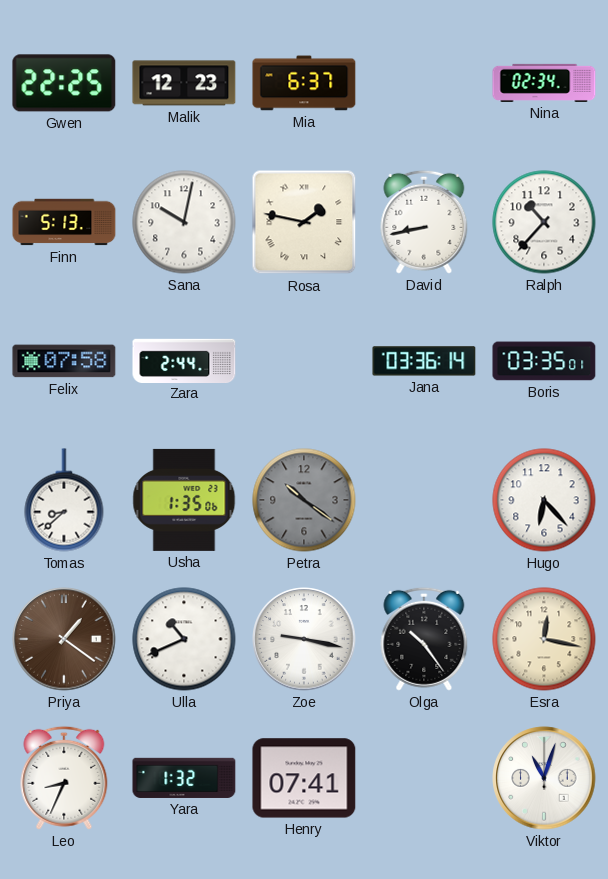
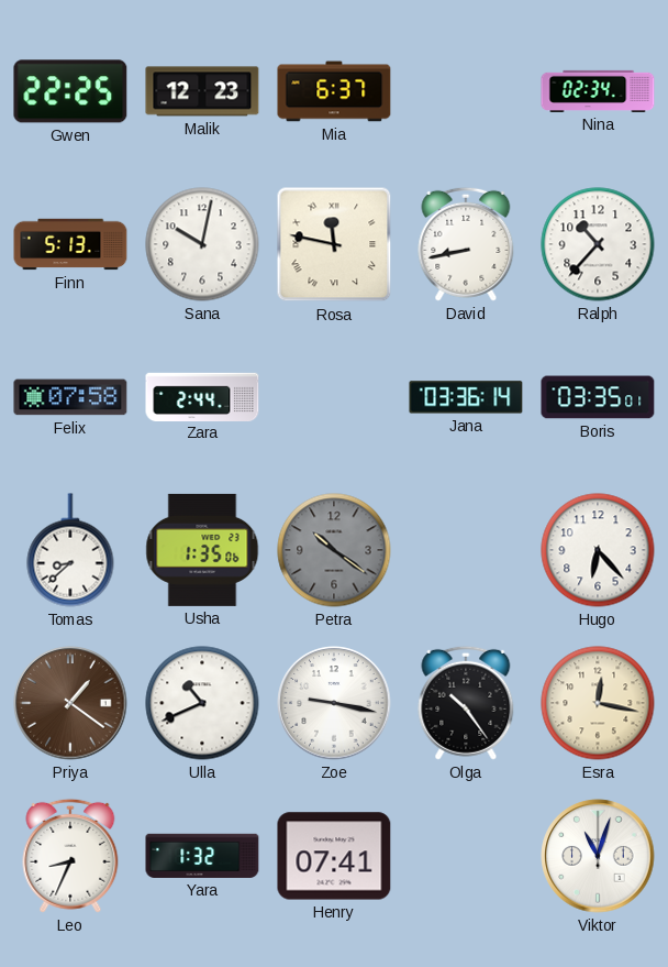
Rosa: 1:47 -> 11:47 (334, 244)
